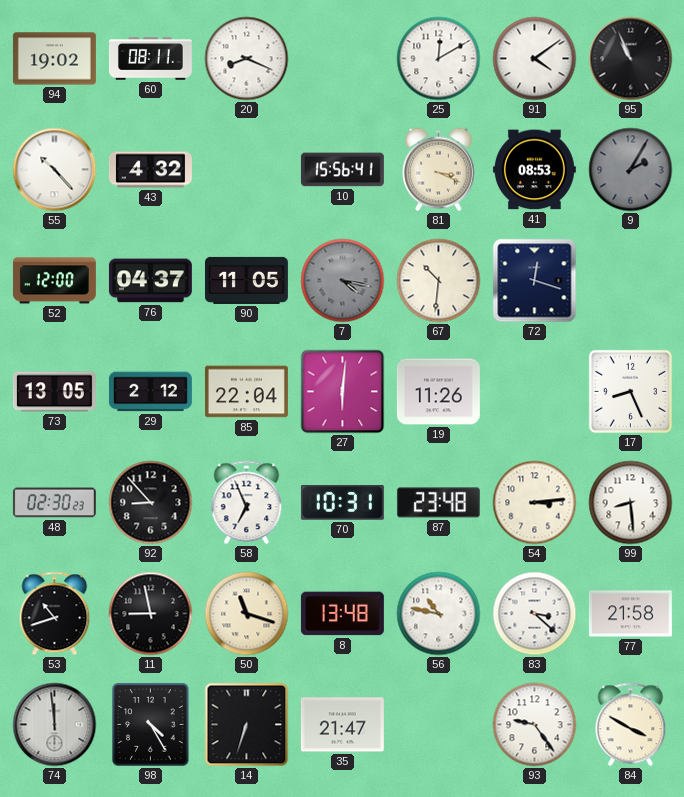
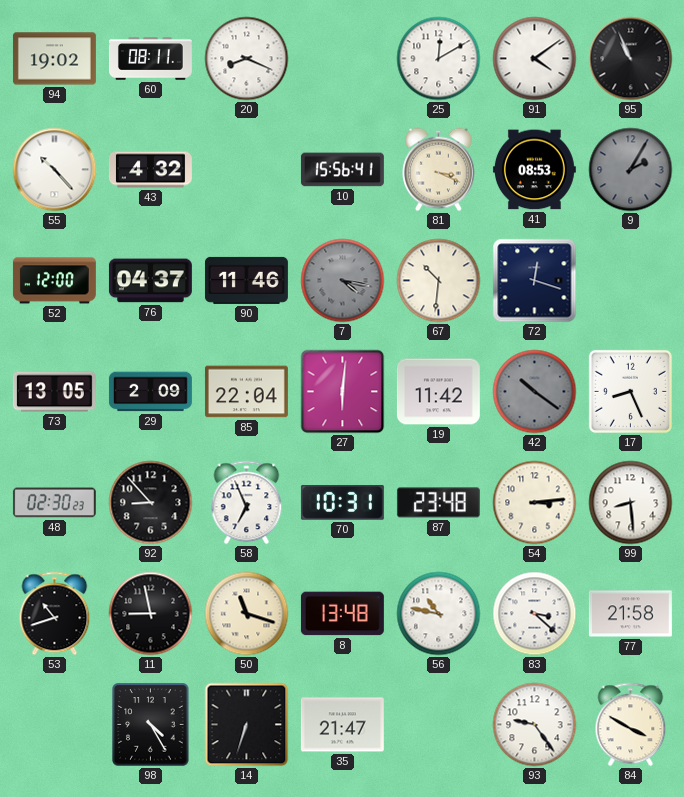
90: 11:05 -> 11:46 (246, 280)
29: 2:12 -> 2:09 (150, 392)
19: 11:26 -> 11:42 (438, 392)
42: none -> 10:21 (535, 392)
74: 11:59 -> none (55, 725)
